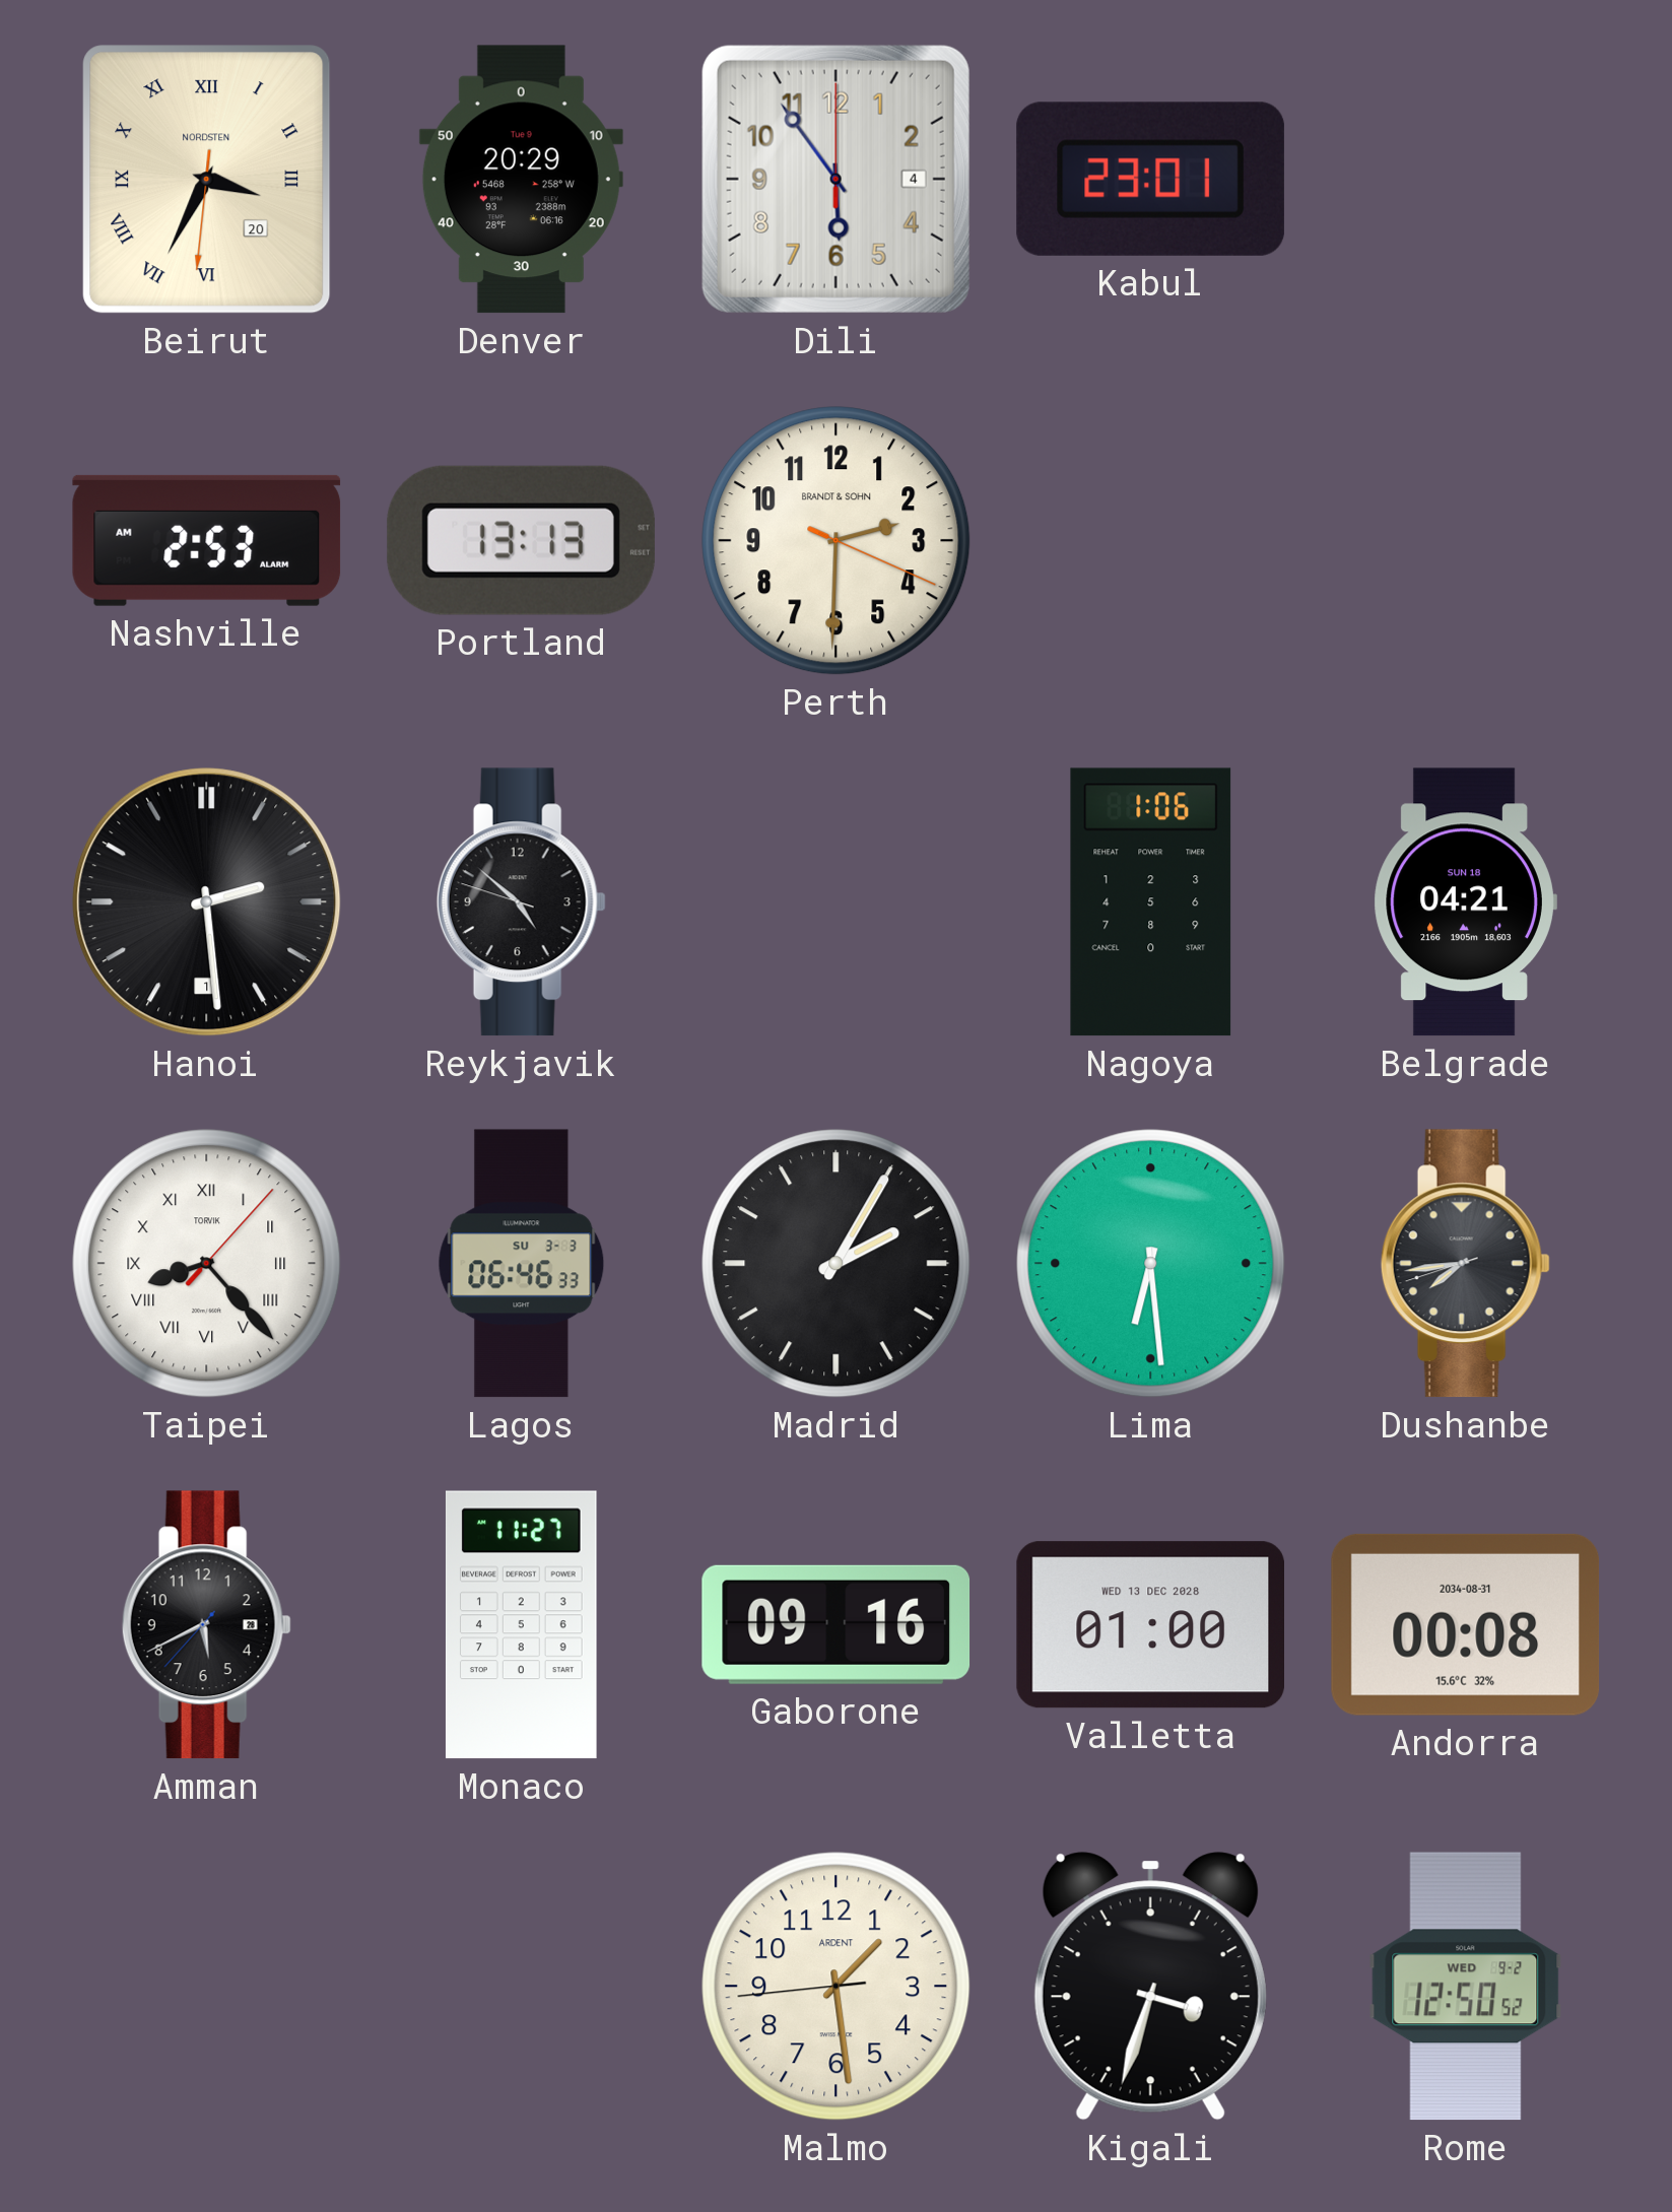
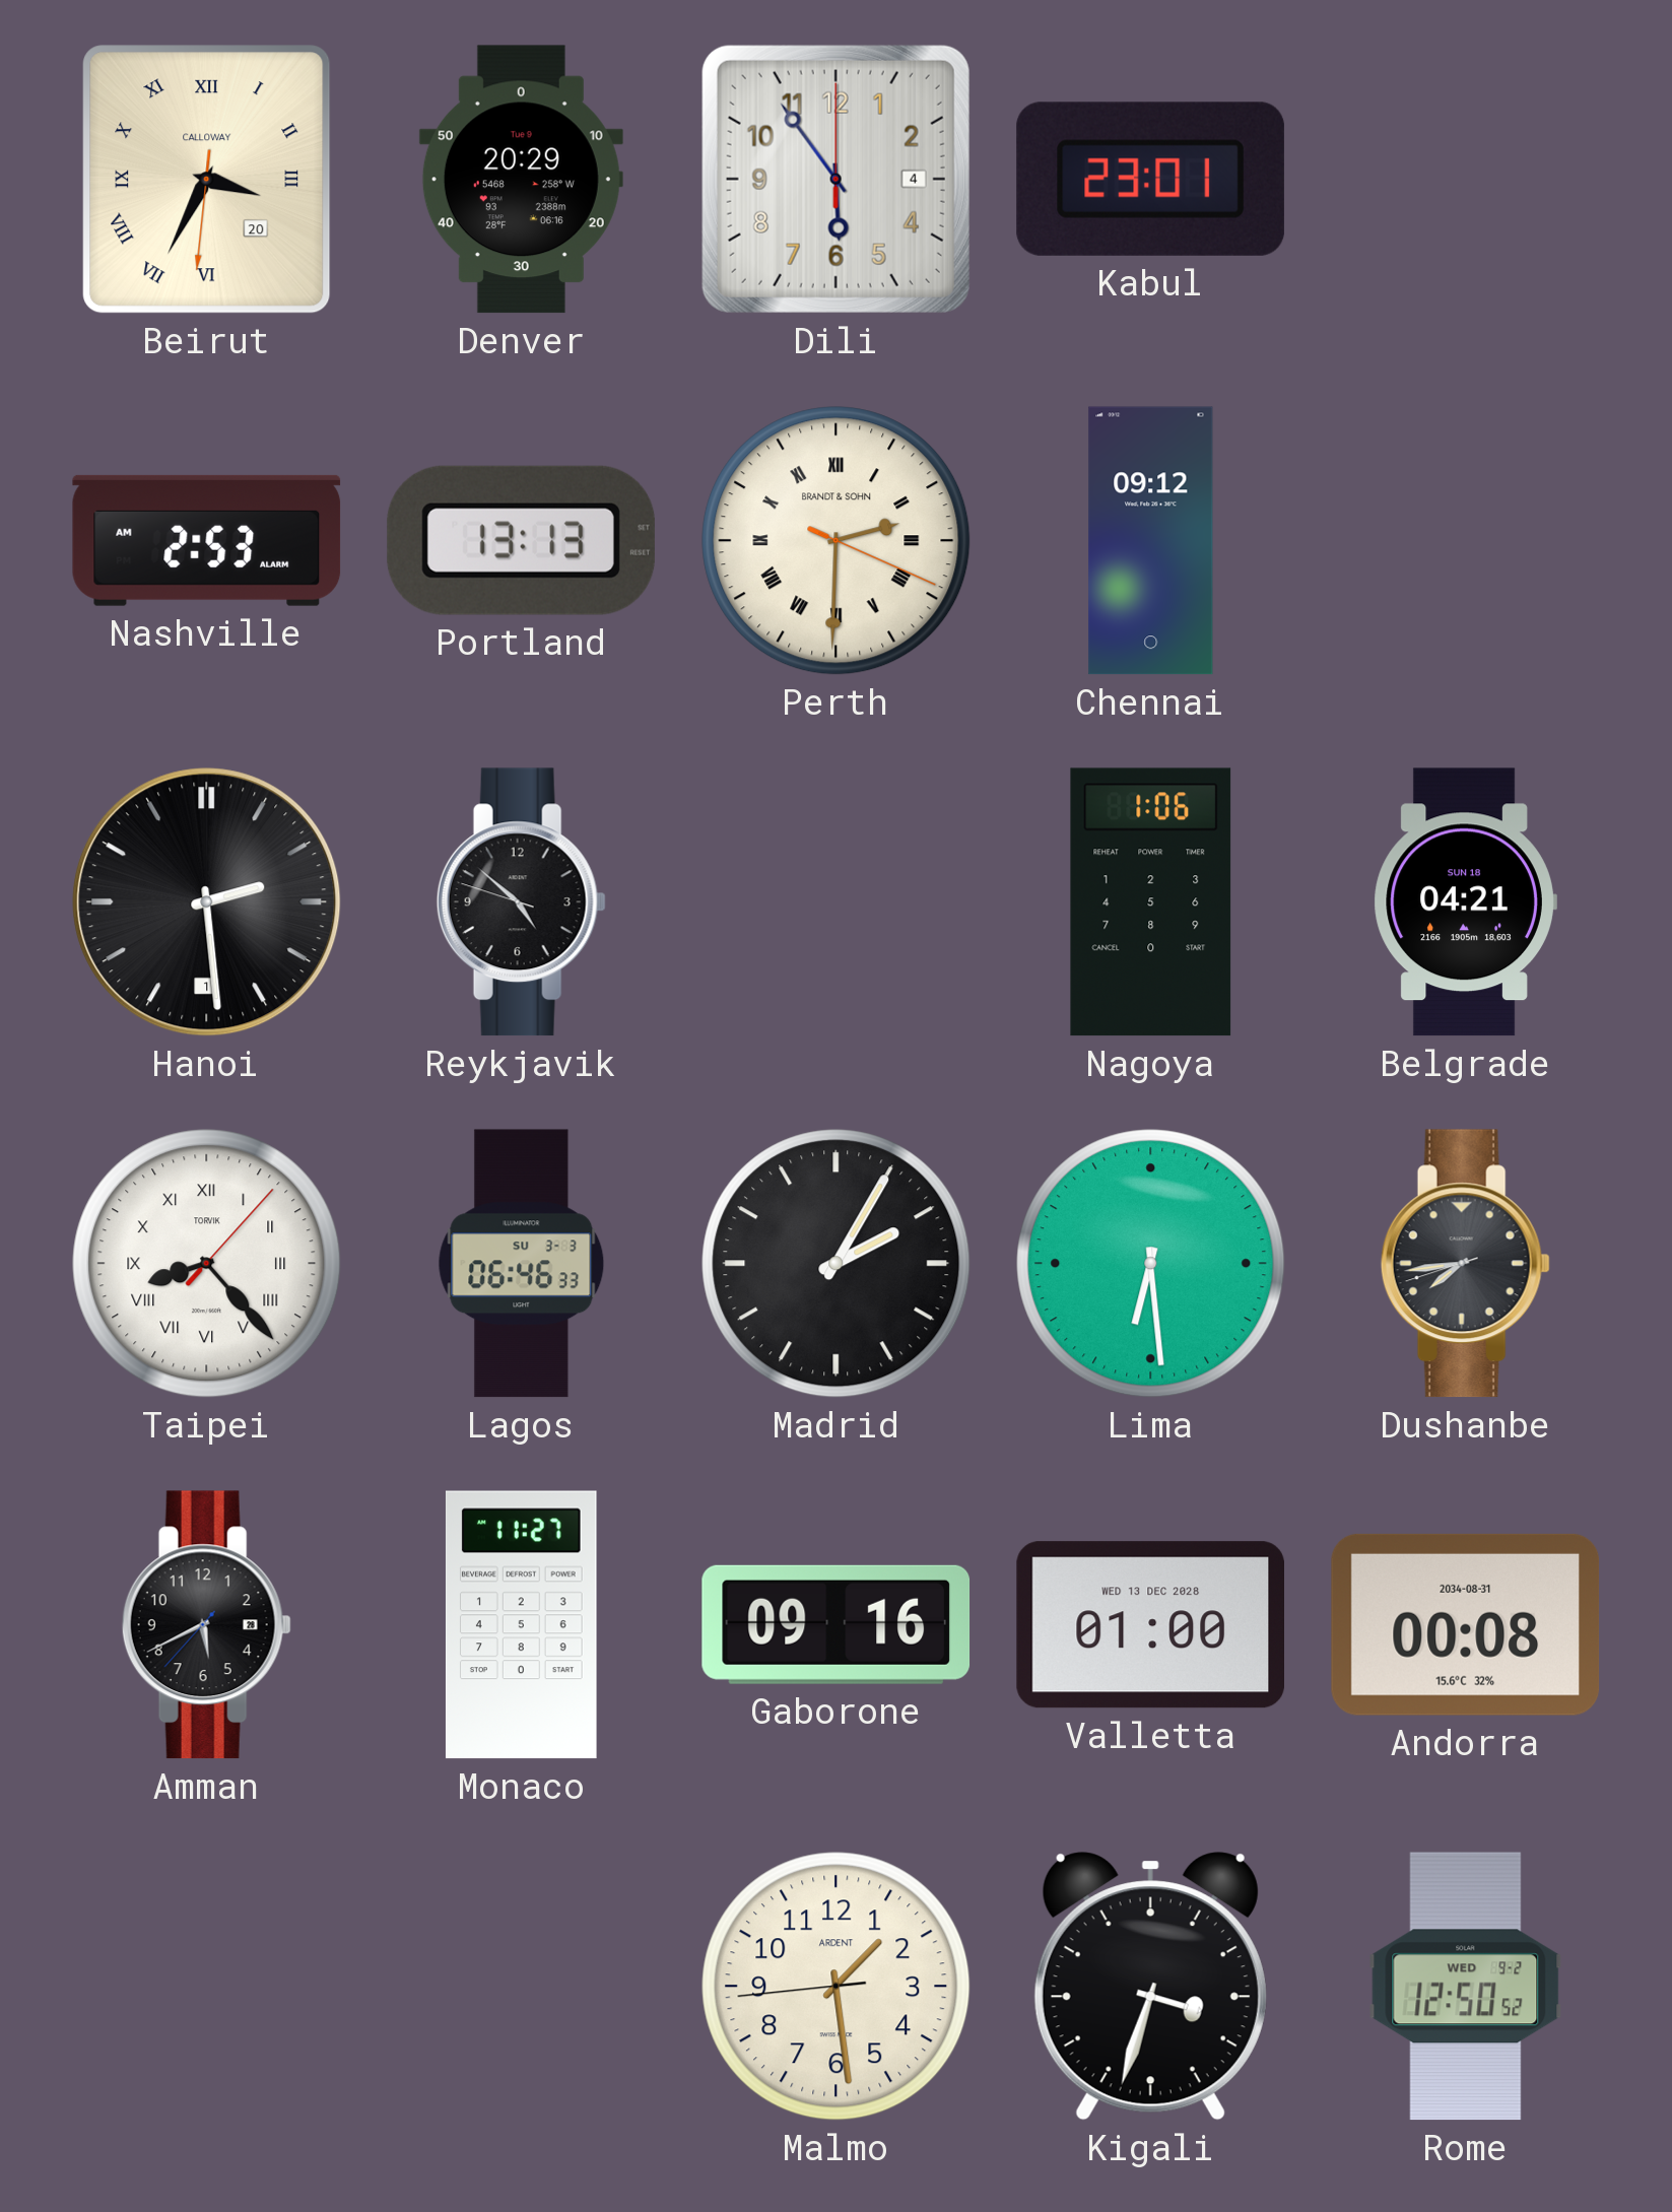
Beirut brand: NORDSTEN -> CALLOWAY (207, 180)
Perth numerals: Arabic -> Roman (837, 541)
Chennai: none -> 09:12 (1151, 541)
